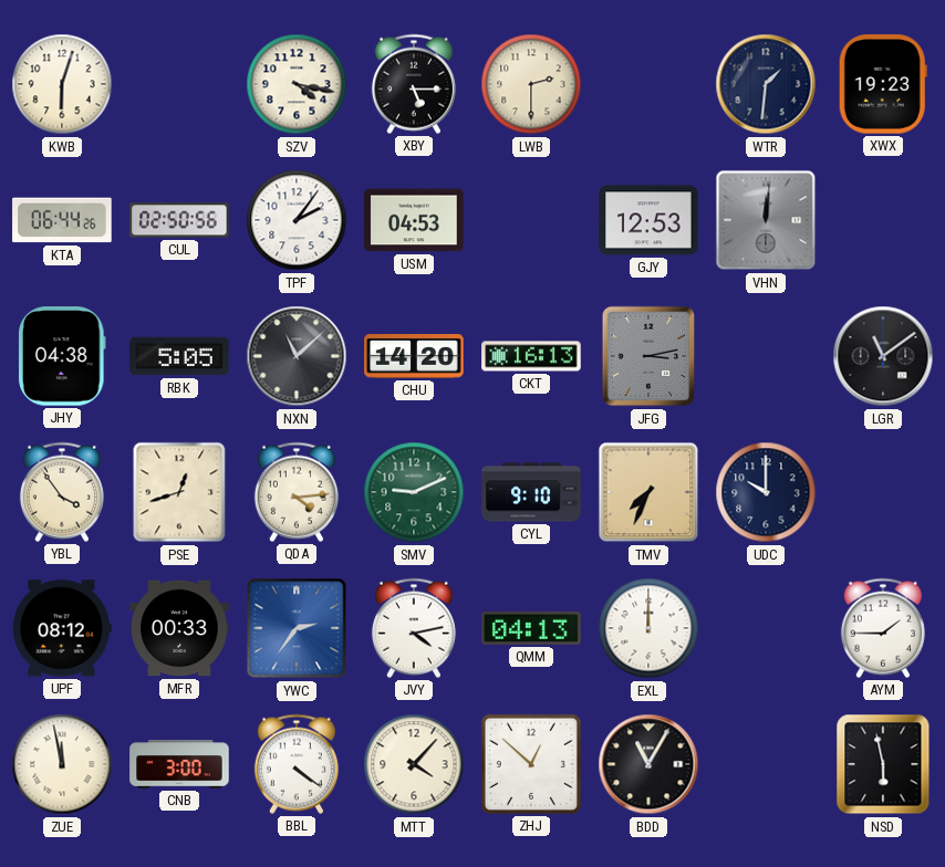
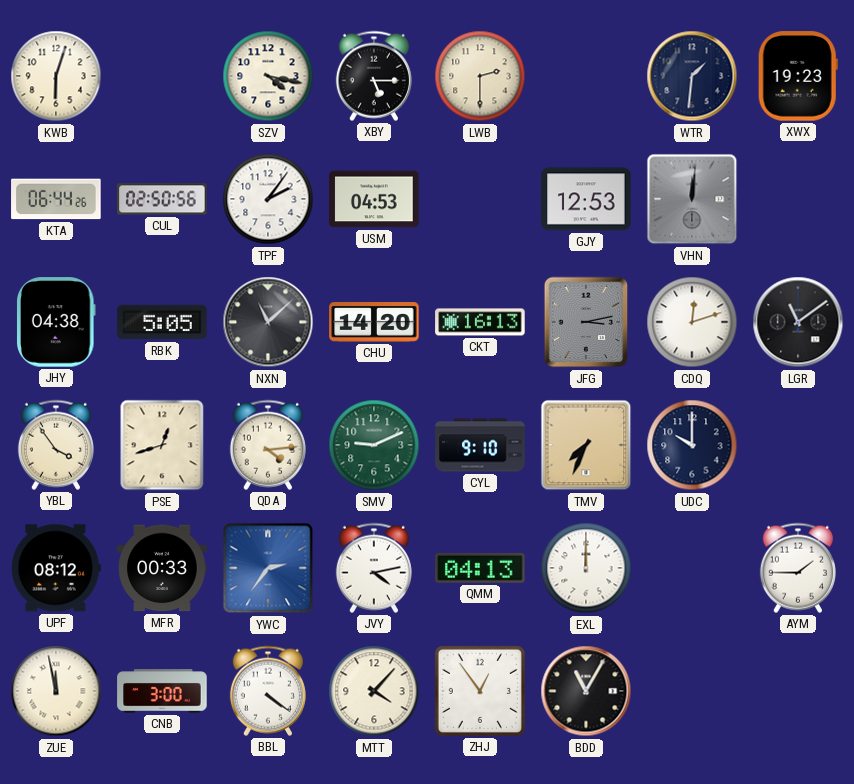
CDQ: none -> 12:12 (692, 322)
ZHJ: 12:52 -> 12:54 (480, 691)
NSD: 5:58 -> none (883, 764)
